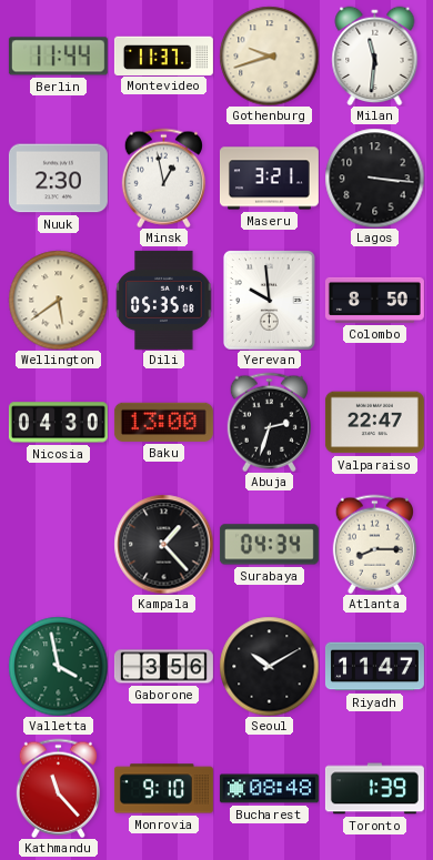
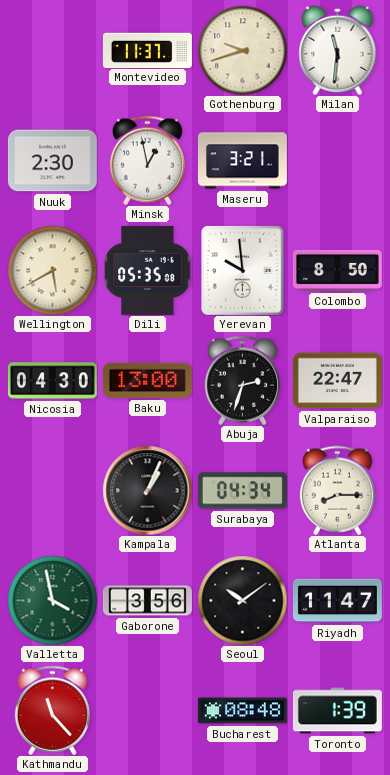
Berlin: 11:44 -> none (58, 57)
Lagos: 3:16 -> none (374, 178)
Wellington: 5:39 -> 5:40 (52, 270)
Kampala: 1:23 -> 1:04 (147, 490)
Seoul: 10:10 -> 10:09 (242, 600)
Monrovia: 9:10 -> none (163, 789)
